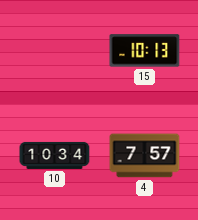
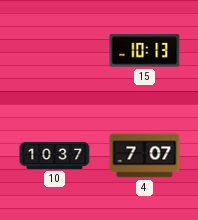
10: 10:34 -> 10:37 (55, 155)
4: 7:57 -> 7:07 (145, 156)
